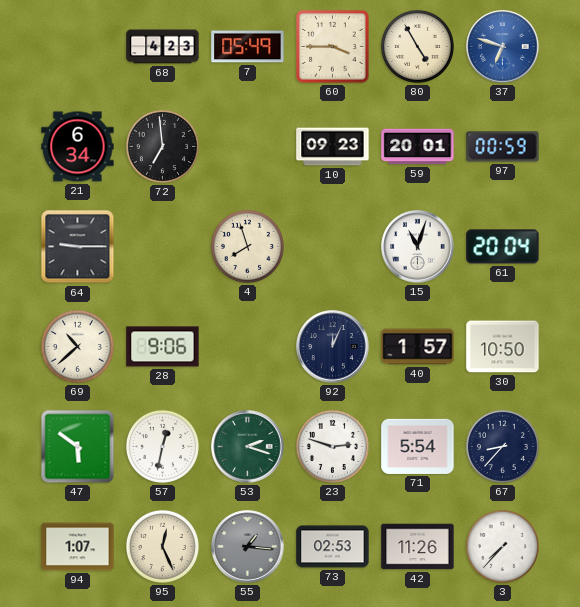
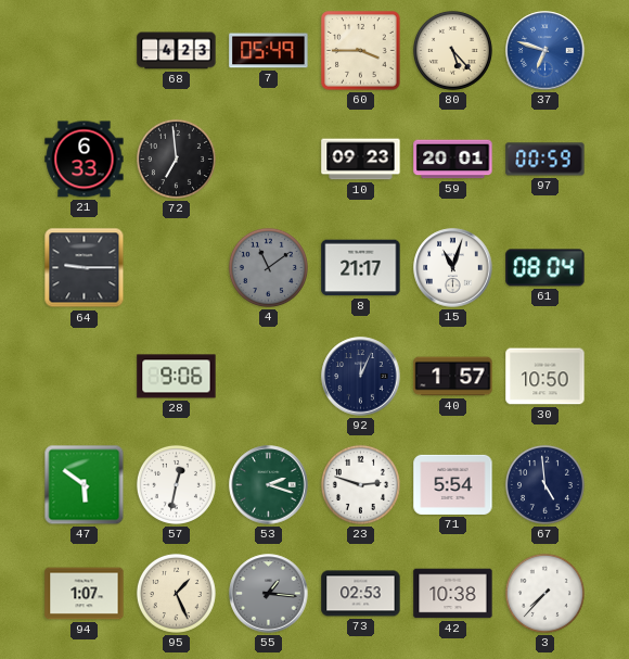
80: 4:55 -> 5:23 (452, 50)
21: 6:34 -> 6:33 (85, 160)
4: 7:57 -> 11:09 (268, 267)
4 dial: cream -> grey (268, 267)
8: none -> 21:17 (361, 268)
61: 20:04 -> 08:04 (545, 268)
69: 10:38 -> none (77, 346)
67: 8:37 -> 4:59 (544, 484)
95: 12:26 -> 1:26 (176, 593)
42: 11:26 -> 10:38 (453, 594)
